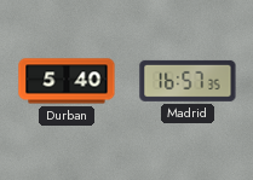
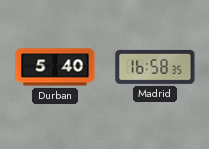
Madrid: 16:57 -> 16:58 (155, 67)
